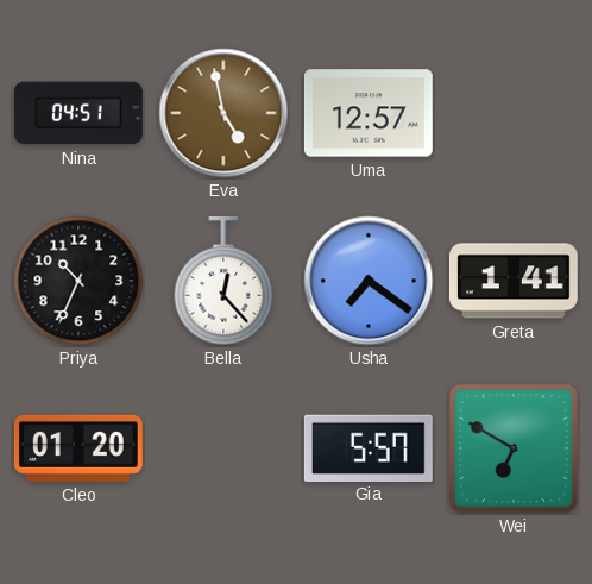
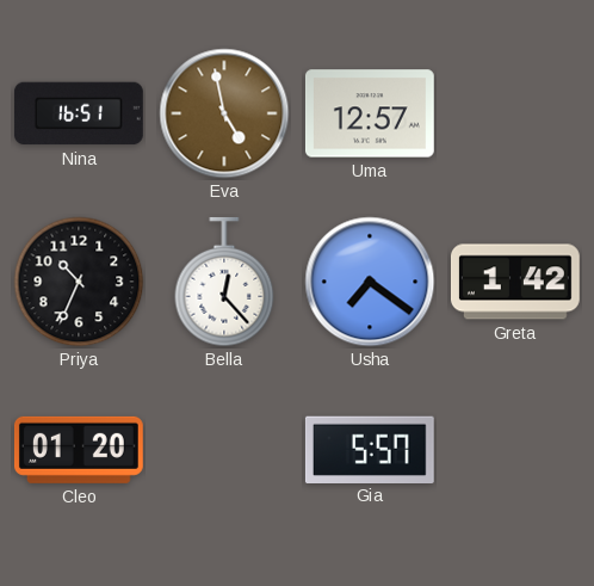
Nina: 04:51 -> 16:51 (79, 113)
Greta: 1:41 -> 1:42 (515, 282)
Wei: 6:50 -> none (514, 448)
